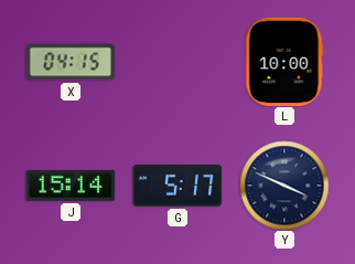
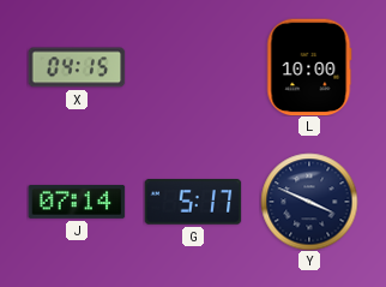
J: 15:14 -> 07:14 (77, 202)
